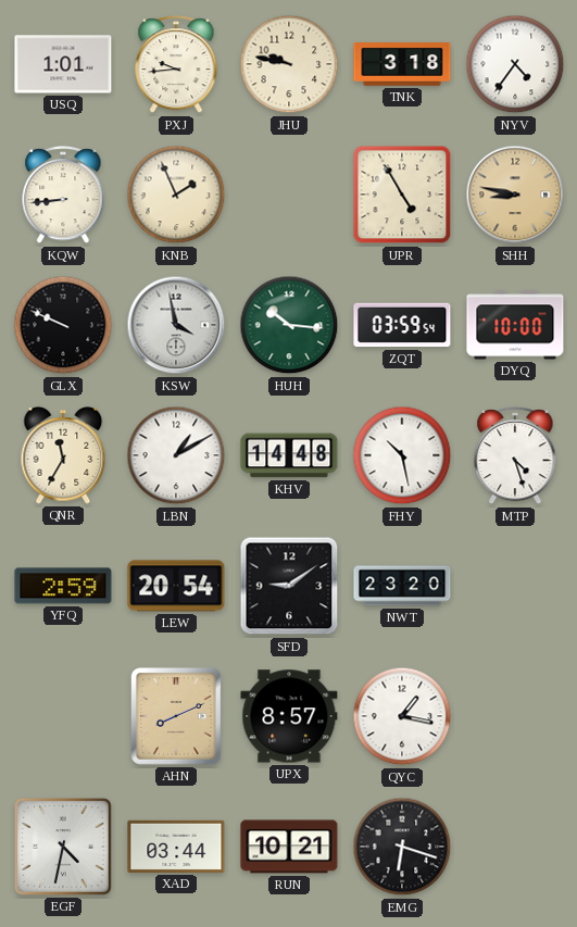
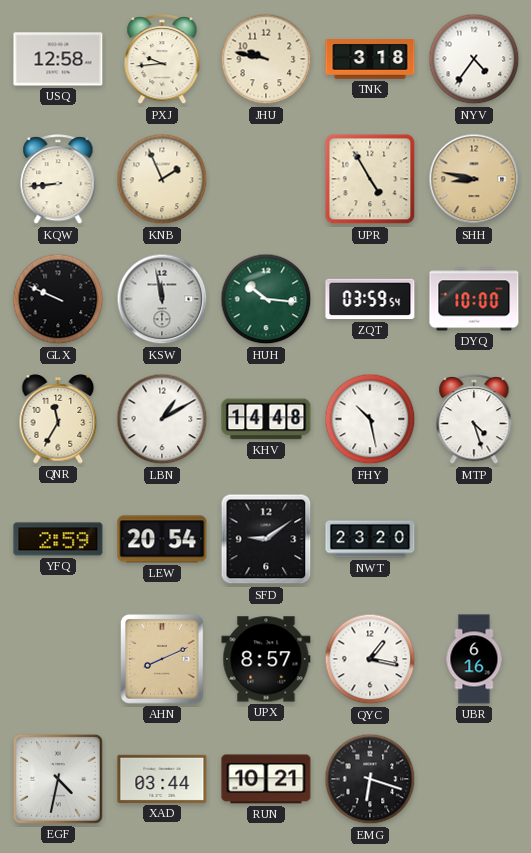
USQ: 1:01 -> 12:58 (58, 59)
KSW: 3:58 -> 11:58 (162, 299)
UBR: none -> 6:16 (474, 659)
